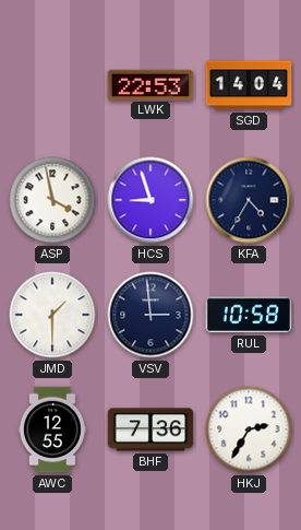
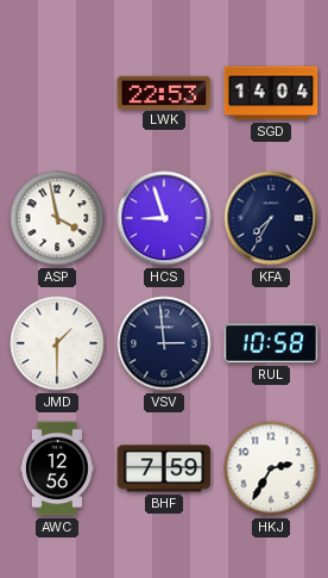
KFA: 4:35 -> 7:35 (271, 218)
AWC: 12:55 -> 12:56 (57, 468)
BHF: 7:36 -> 7:59 (164, 468)
